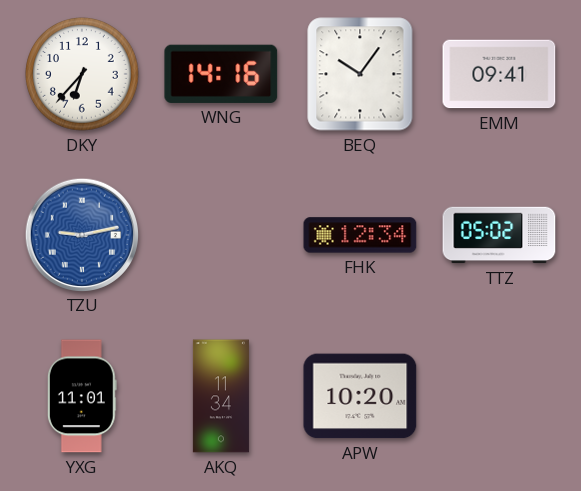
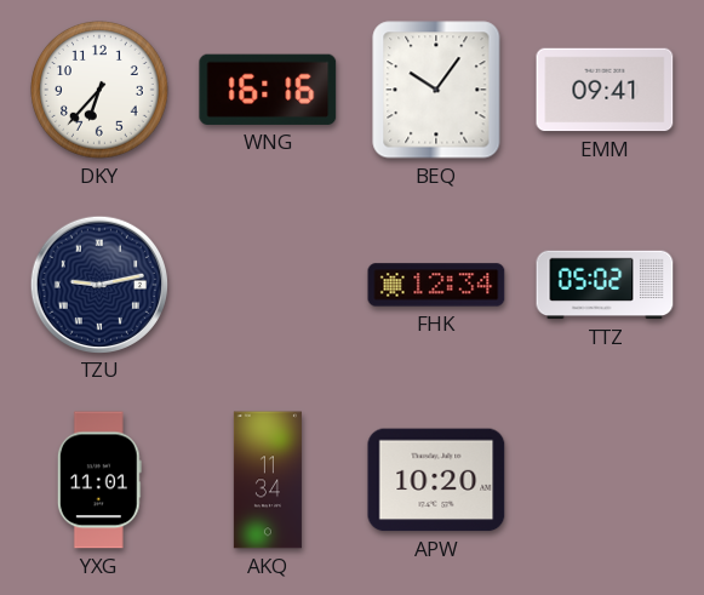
WNG: 14:16 -> 16:16 (268, 90)
TZU dial: blue -> navy (98, 284)
